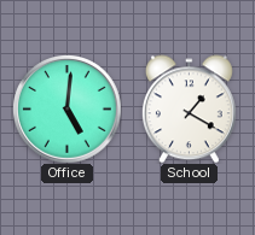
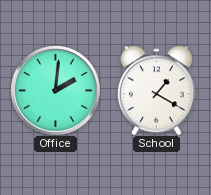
Office: 5:01 -> 2:01 (55, 90)
